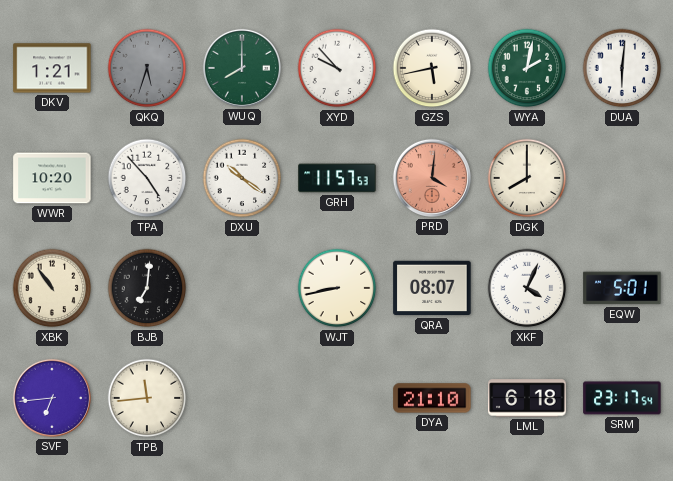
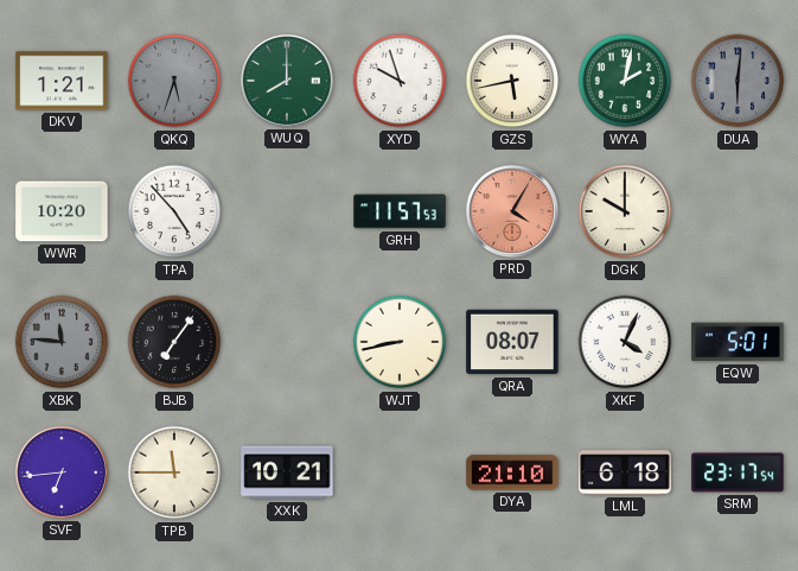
XYD: 9:53 -> 9:57 (400, 81)
DUA dial: white -> grey (738, 81)
DXU: 10:21 -> none (242, 178)
PRD: 4:01 -> 4:05 (512, 211)
DGK: 8:00 -> 10:00 (625, 211)
XBK: 10:54 -> 11:46 (62, 342)
XBK dial: cream -> grey (62, 342)
BJB: 7:01 -> 7:06 (174, 342)
TPB: 11:44 -> 11:45 (174, 472)
XXK: none -> 10:21 (287, 472)
